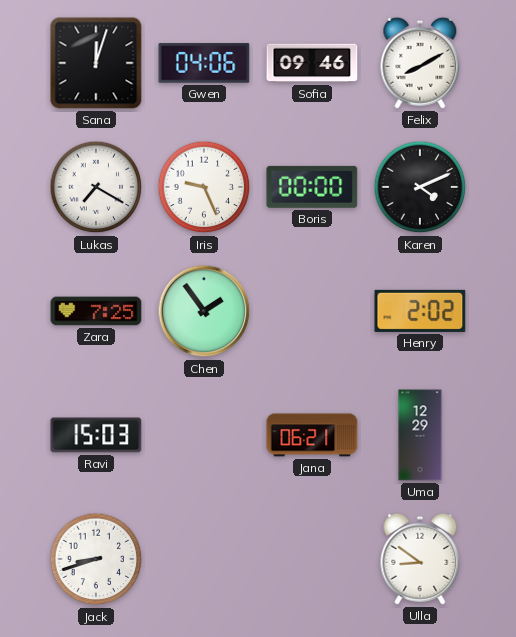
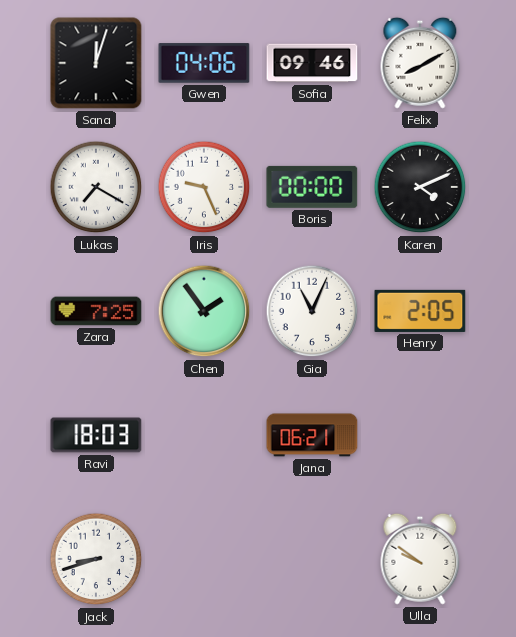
Gia: none -> 11:04 (312, 311)
Henry: 2:02 -> 2:05 (420, 311)
Ravi: 15:03 -> 18:03 (96, 435)
Uma: 12:29 -> none (420, 435)
Ulla: 8:51 -> 9:51 (420, 559)
